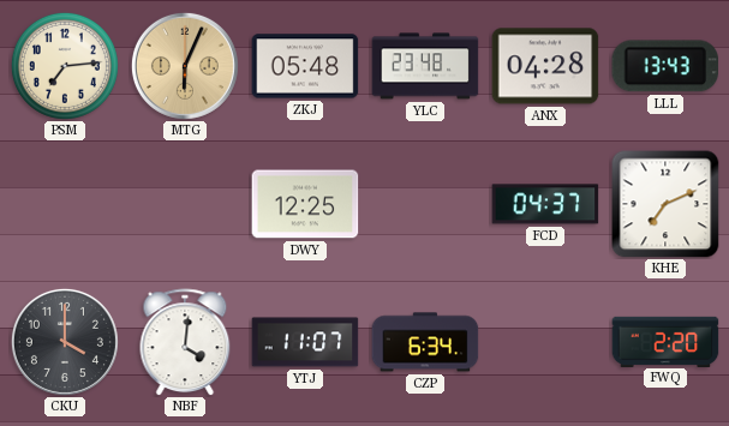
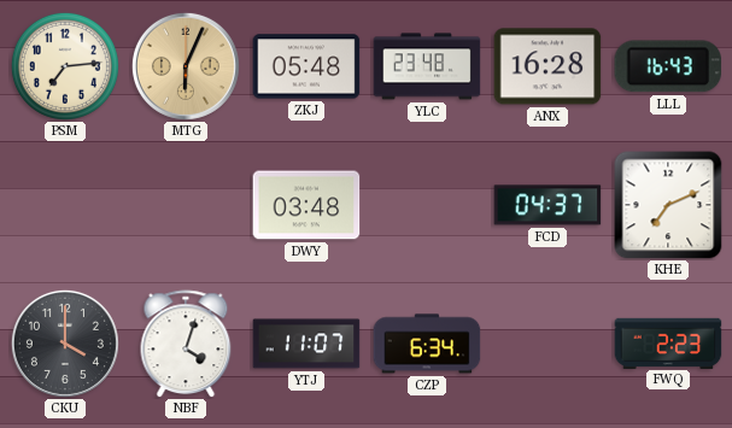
ANX: 04:28 -> 16:28 (547, 66)
LLL: 13:43 -> 16:43 (668, 66)
DWY: 12:25 -> 03:48 (306, 205)
NBF: 4:01 -> 4:03 (186, 344)
FWQ: 2:20 -> 2:23 (668, 342)
